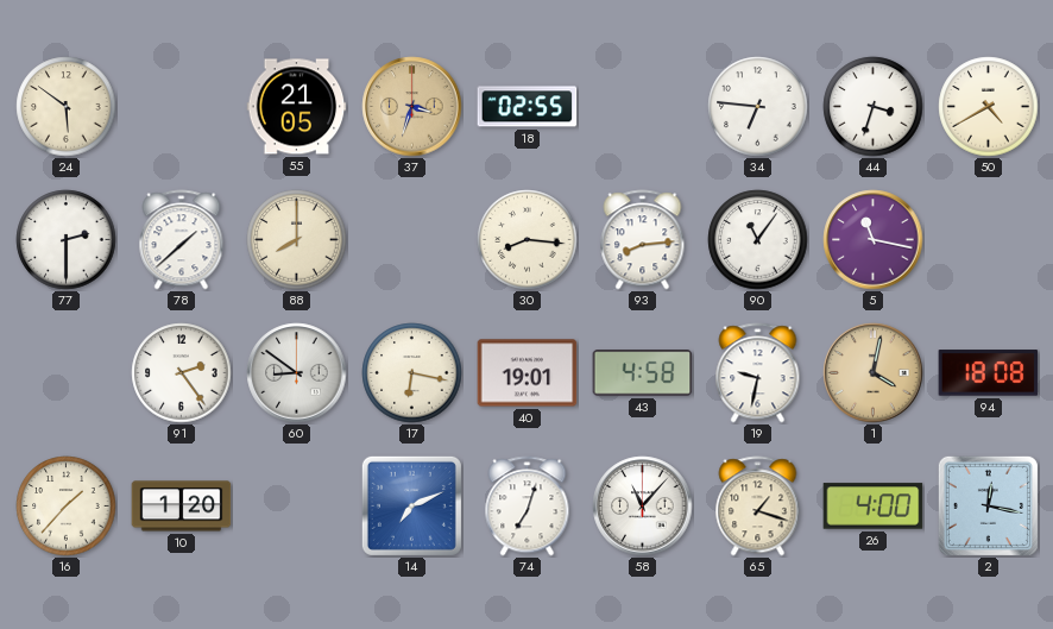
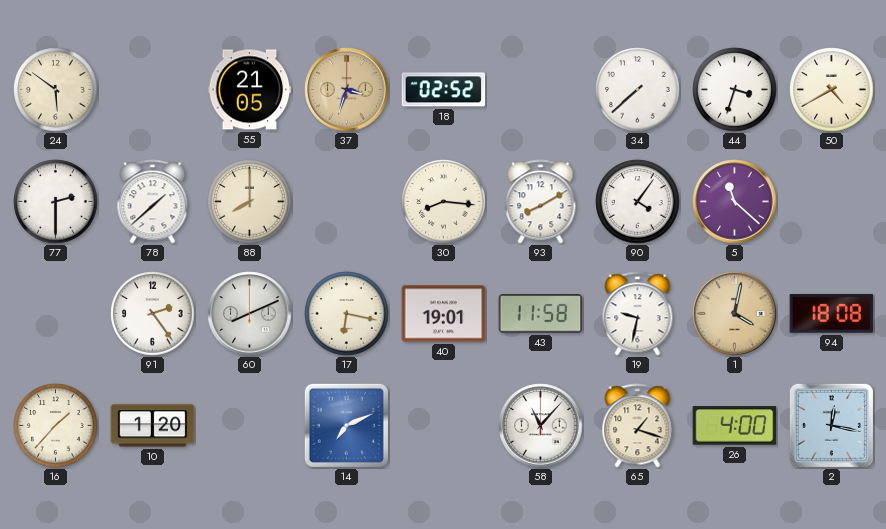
18: 02:55 -> 02:52 (444, 90)
34: 6:46 -> 7:38 (638, 90)
93: 8:14 -> 8:10 (541, 202)
90: 11:06 -> 4:06 (638, 202)
5: 11:17 -> 11:22 (735, 202)
60: 8:51 -> 8:11 (250, 314)
43: 4:58 -> 11:58 (541, 314)
74: 7:03 -> none (528, 507)
